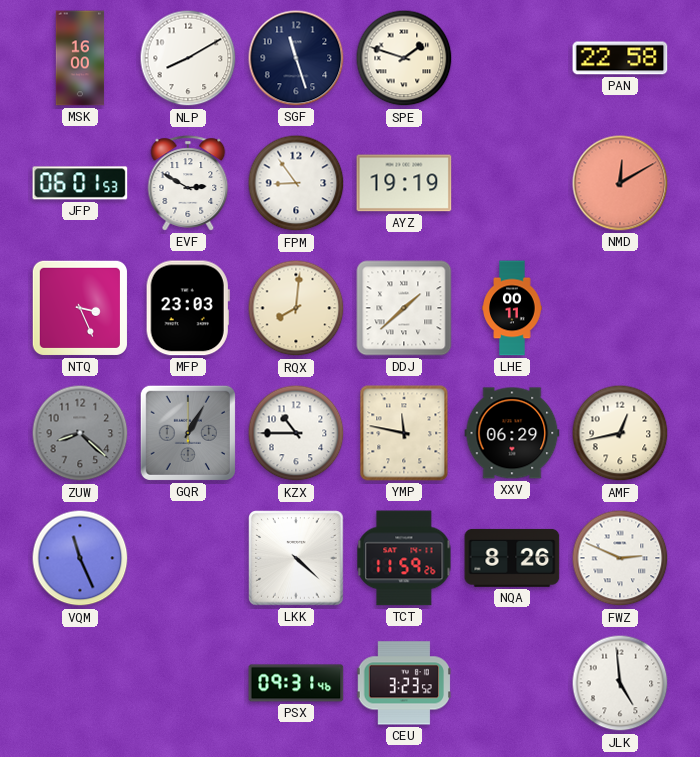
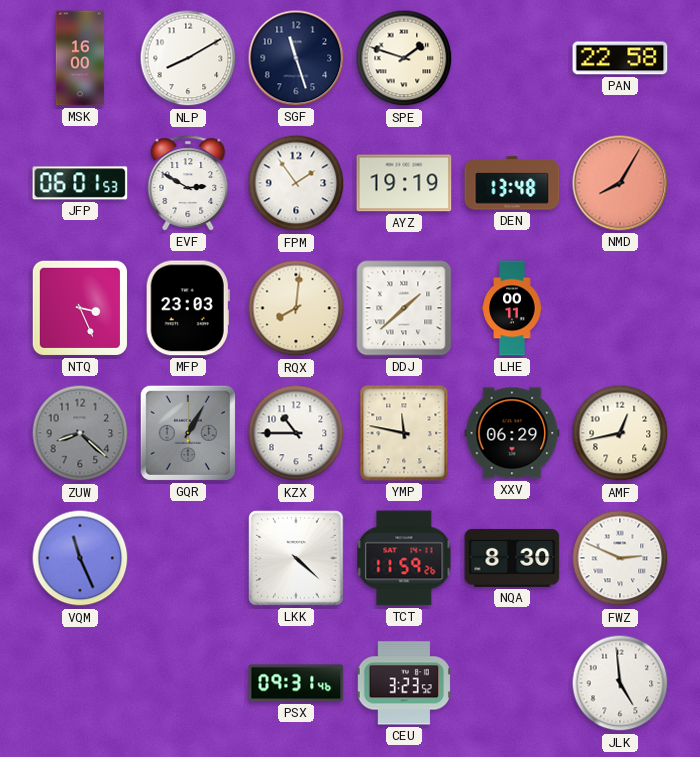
FPM: 8:54 -> 1:54 (296, 183)
DEN: none -> 13:48 (512, 183)
NMD: 12:10 -> 8:05 (620, 183)
NQA: 8:26 -> 8:30 (512, 558)
